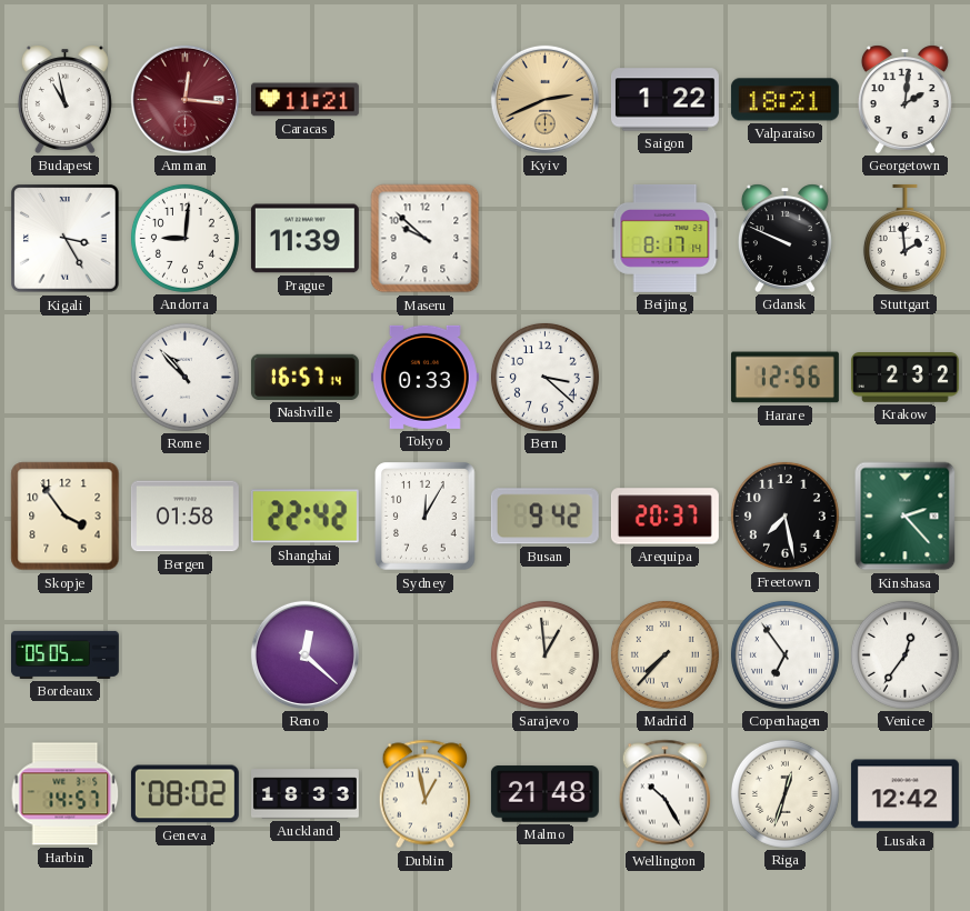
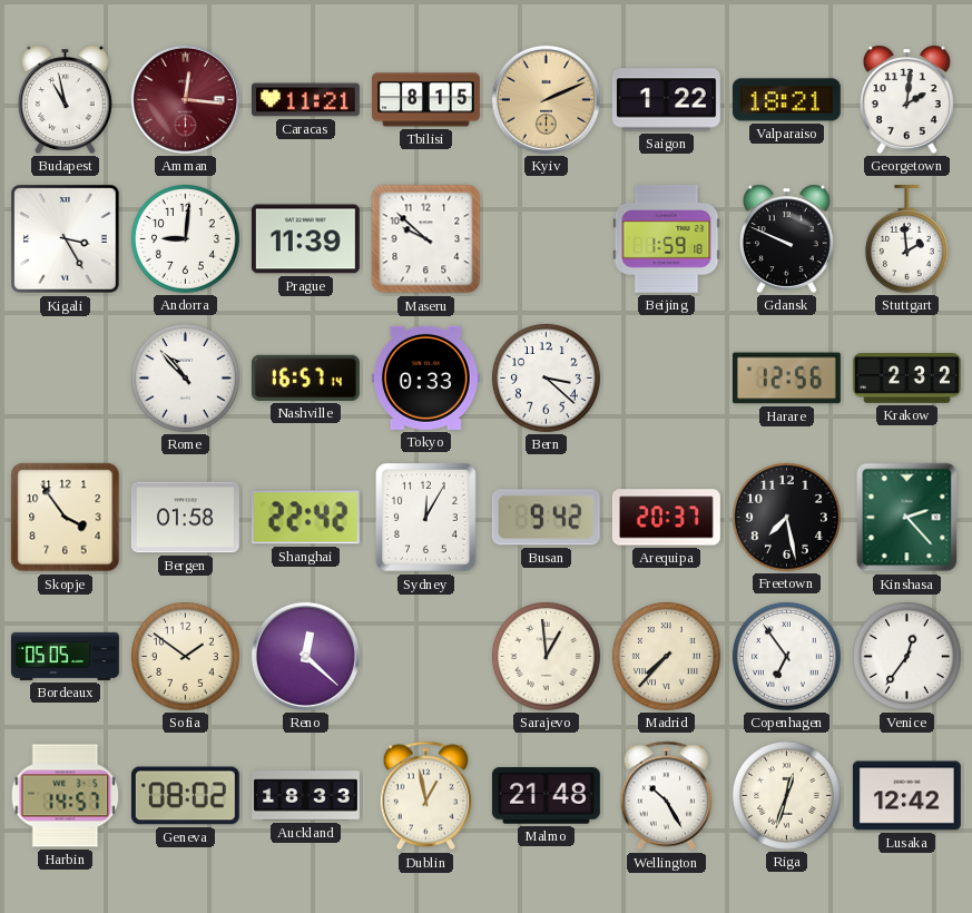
Tbilisi: none -> 8:15 (425, 100)
Kyiv: 2:41 -> 2:11 (546, 99)
Beijing: 8:17 -> 1:59 (667, 238)
Sofia: none -> 1:51 (185, 656)
